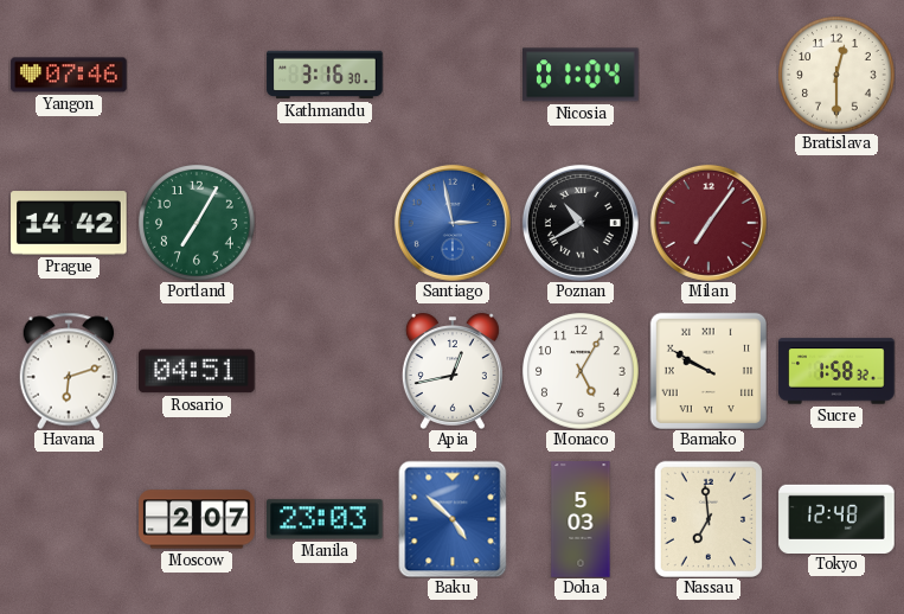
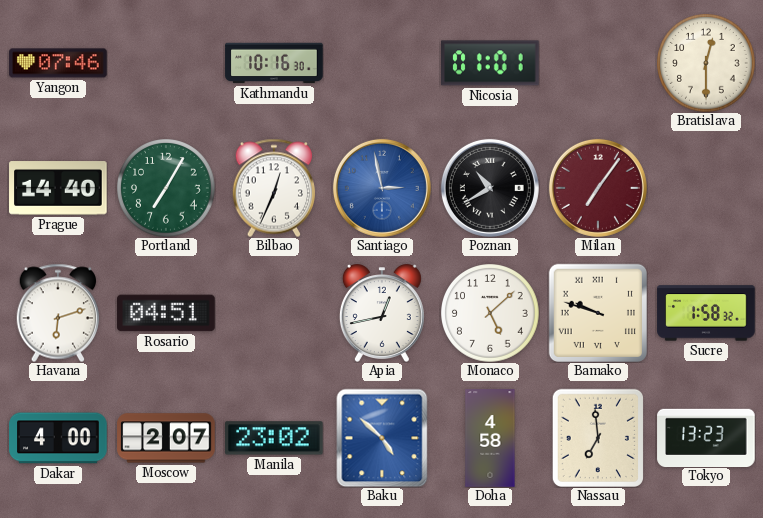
Kathmandu: 3:16 -> 10:16 (274, 63)
Nicosia: 01:04 -> 01:01 (490, 63)
Prague: 14:42 -> 14:40 (58, 188)
Bilbao: none -> 12:34 (274, 188)
Monaco: 5:05 -> 5:08 (491, 314)
Bamako: 9:50 -> 9:48 (598, 313)
Dakar: none -> 4:00 (58, 438)
Manila: 23:03 -> 23:02 (275, 438)
Doha: 5:03 -> 4:58 (490, 438)
Tokyo: 12:48 -> 13:23 (706, 437)
